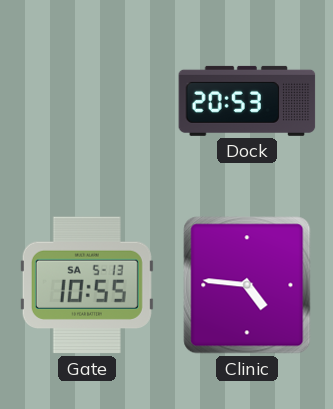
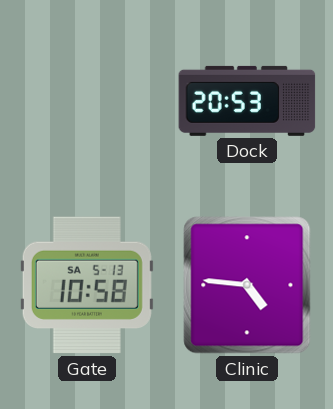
Gate: 10:55 -> 10:58 (87, 285)
